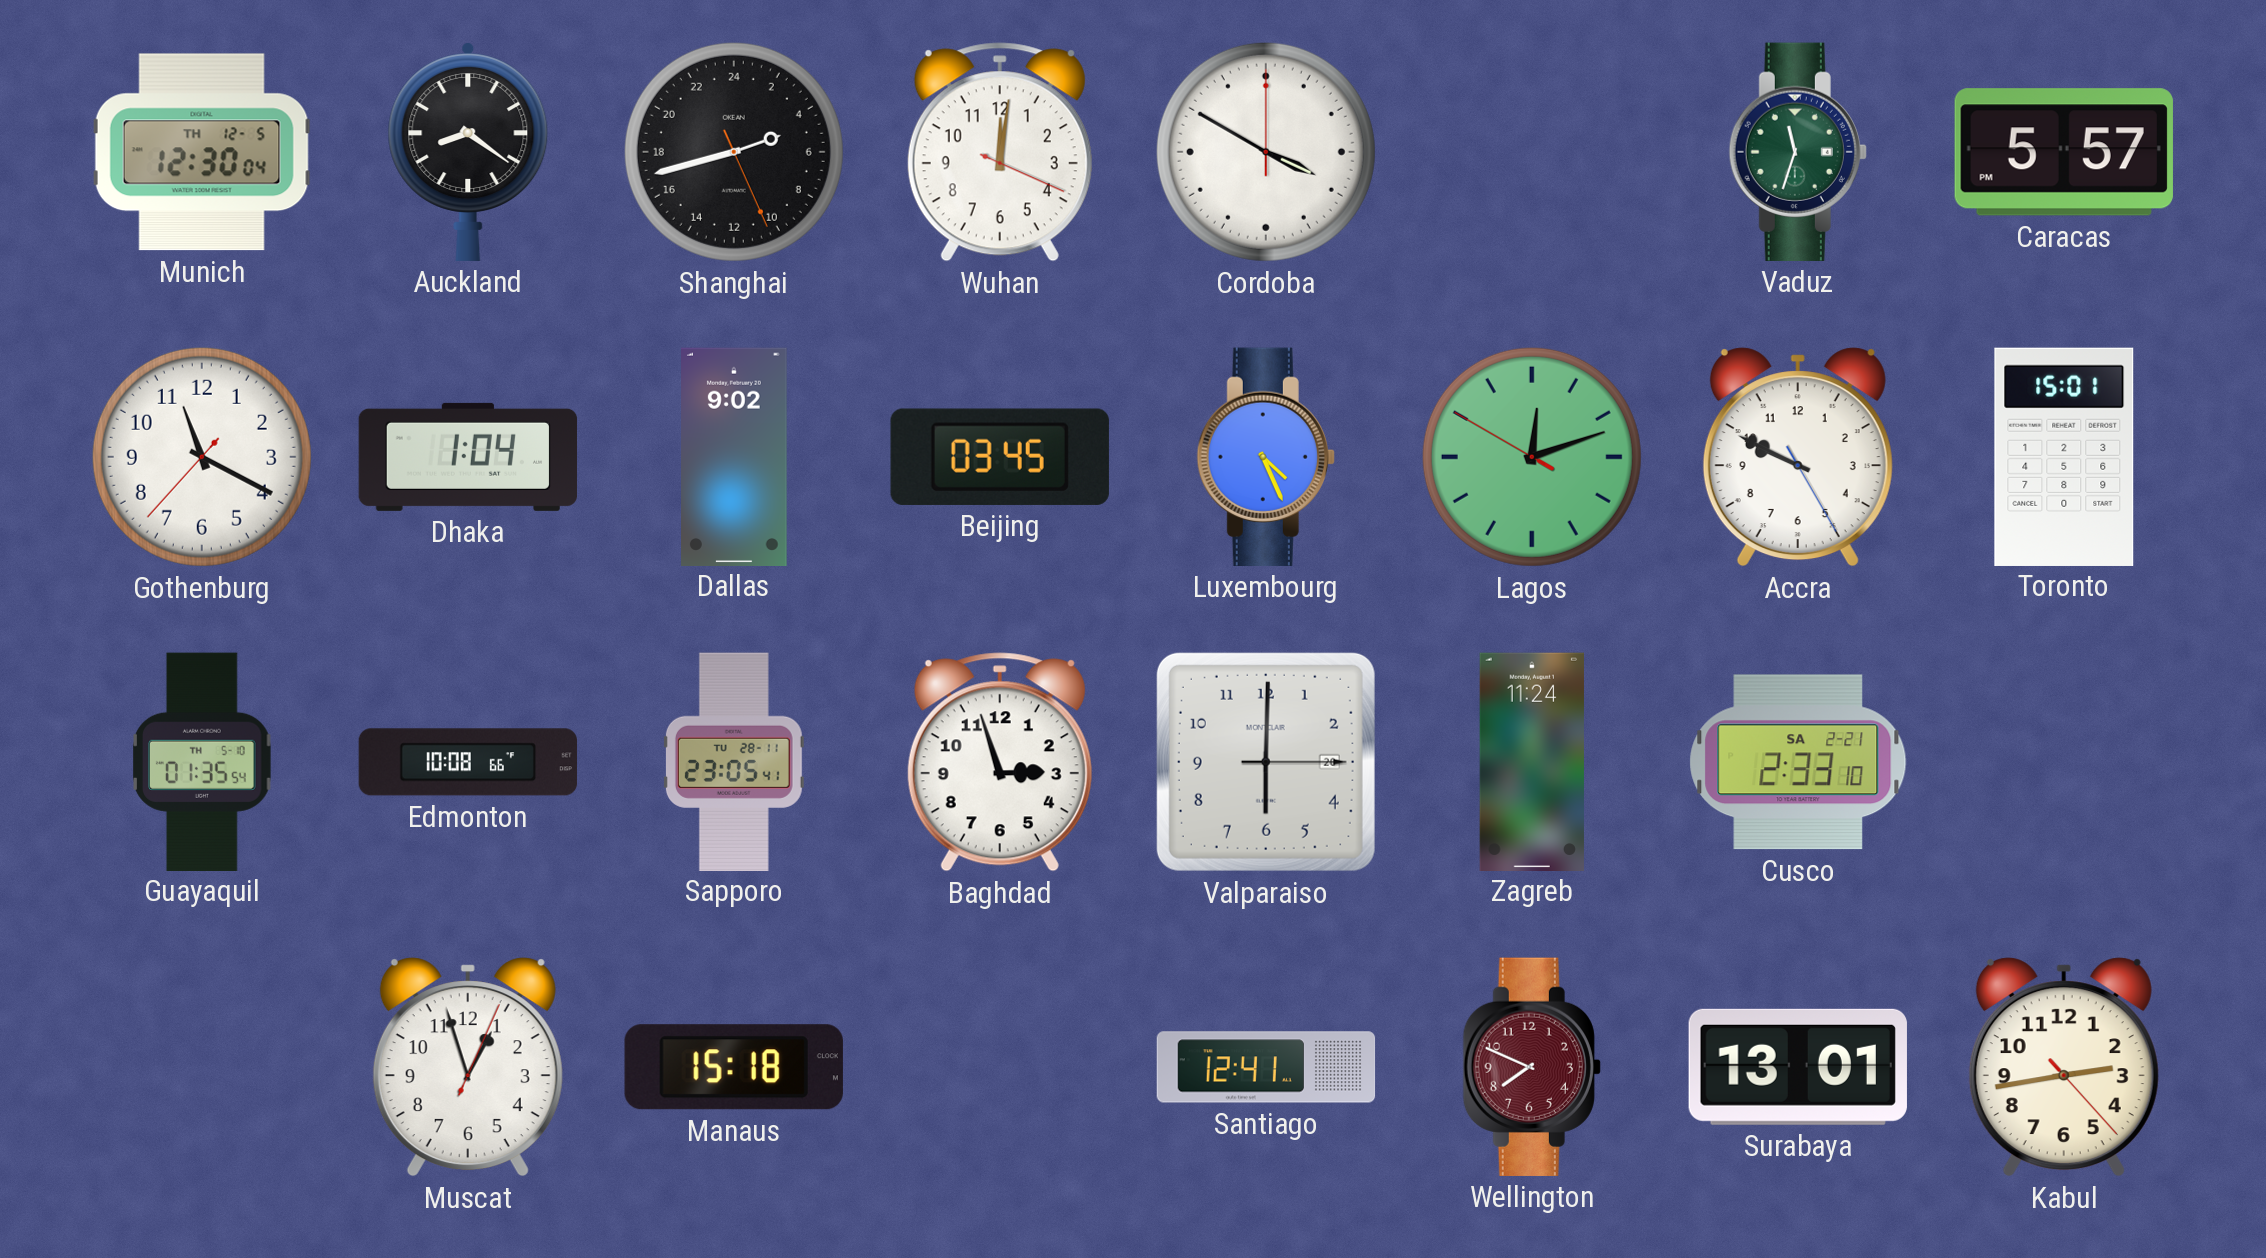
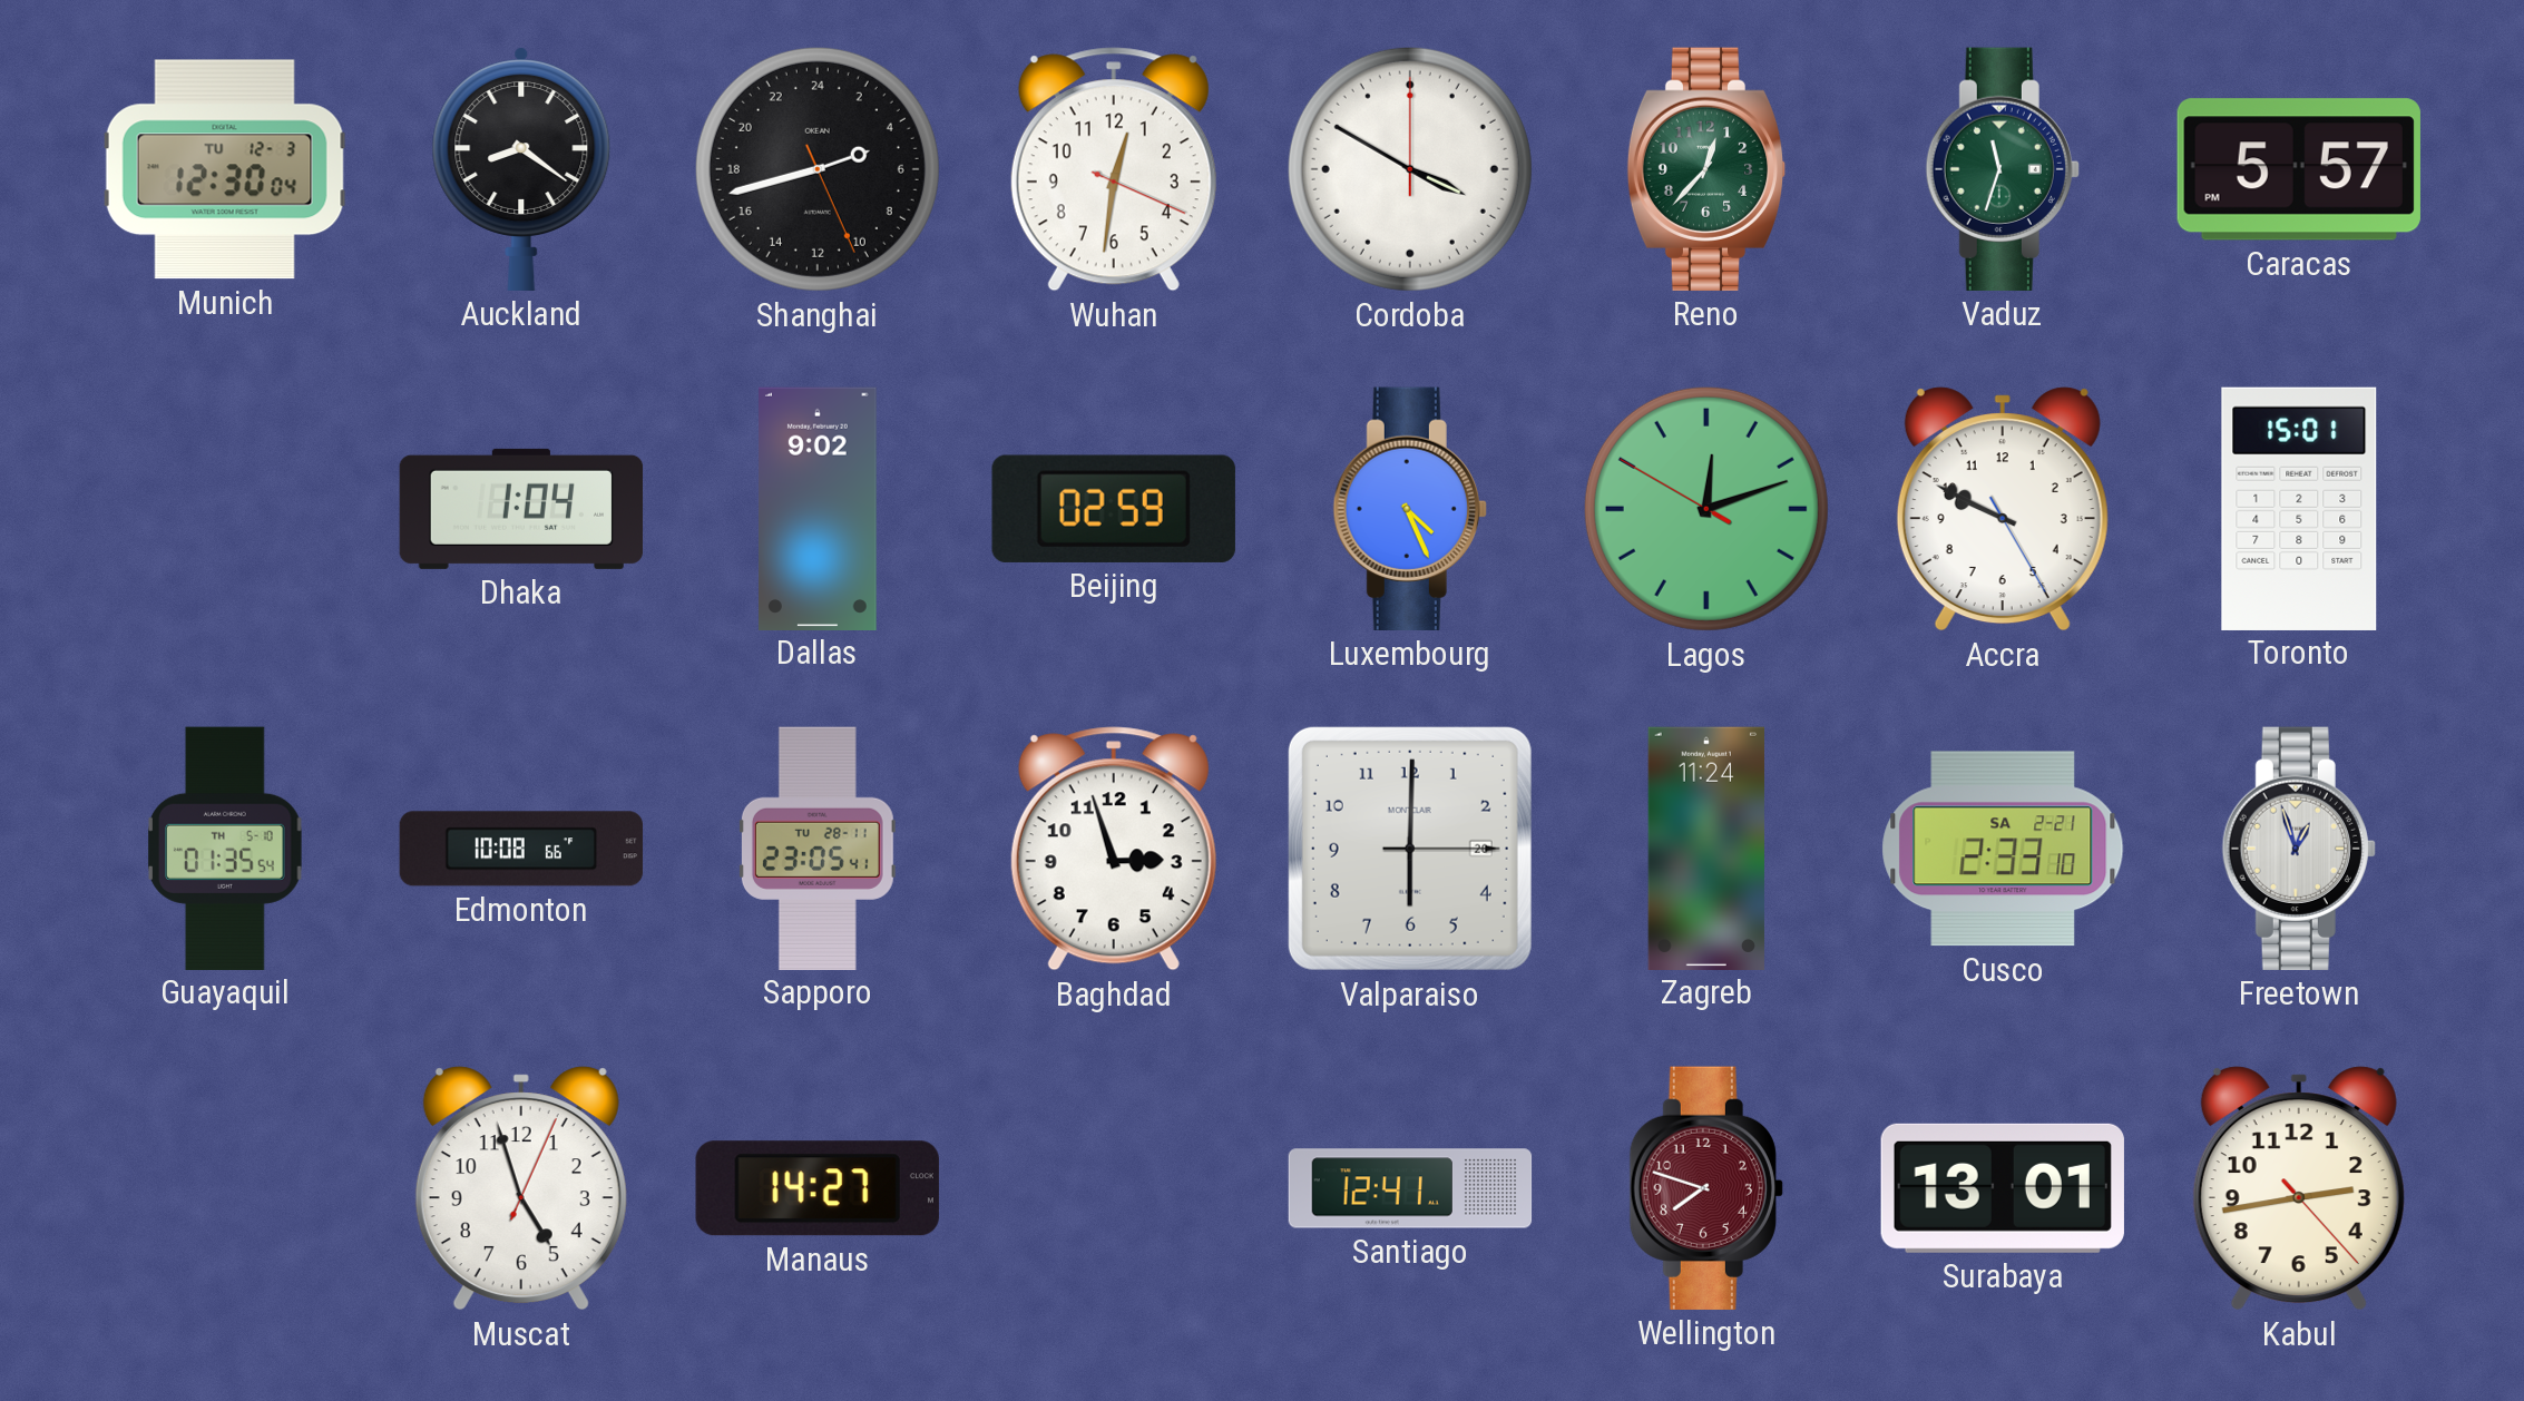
Munich date: TH 12-5 -> TU 12-3 (225, 169)
Wuhan: 12:01 -> 12:31 (1114, 169)
Reno: none -> 12:37 (1706, 169)
Gothenburg: 11:19 -> none (202, 457)
Beijing: 03:45 -> 02:59 (1114, 509)
Freetown: none -> 12:57 (2299, 849)
Muscat: 12:57 -> 4:57 (521, 1188)
Manaus: 15:18 -> 14:27 (818, 1188)
Wellington: 7:49 -> 7:48 (1706, 1188)
